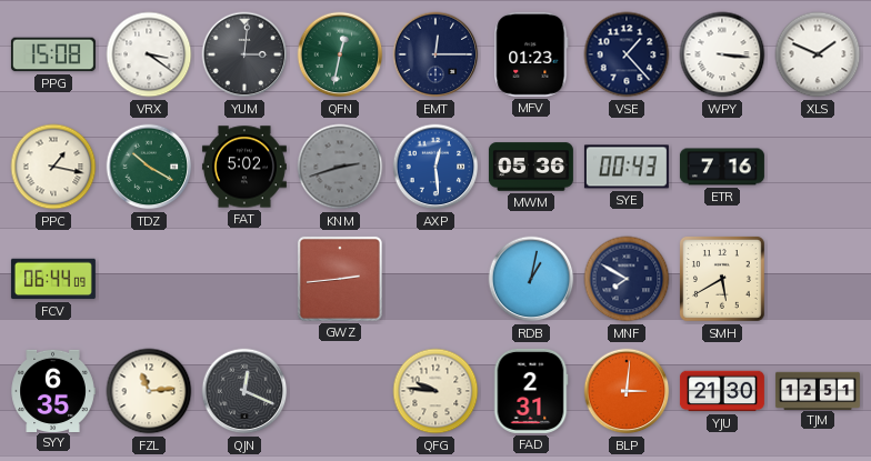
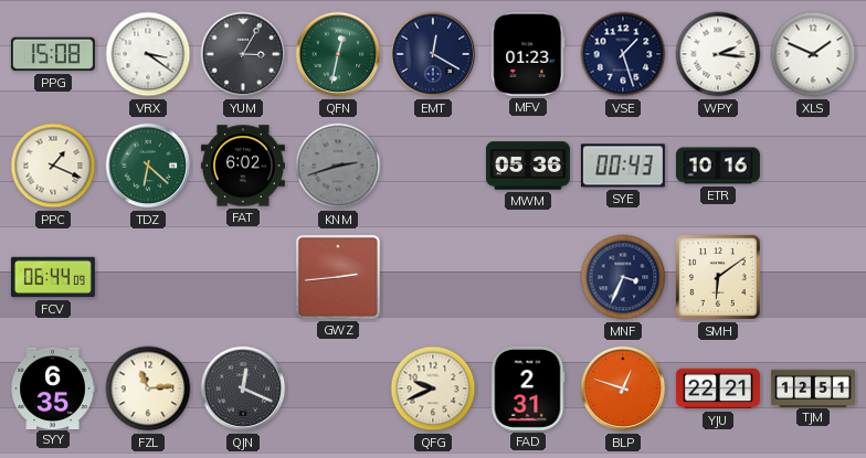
YUM: 3:01 -> 3:05 (243, 54)
EMT: 12:15 -> 12:20 (433, 54)
VSE: 1:23 -> 1:27 (623, 54)
WPY: 3:16 -> 2:16 (718, 54)
PPC: 1:17 -> 1:19 (53, 166)
TDZ: 10:20 -> 6:22 (148, 166)
FAT: 5:02 -> 6:02 (243, 166)
AXP: 12:29 -> none (436, 167)
ETR: 7:16 -> 10:16 (718, 166)
RDB: 1:02 -> none (531, 279)
MNF: 7:50 -> 3:34 (623, 277)
SMH: 5:40 -> 6:09 (718, 277)
QFG: 9:46 -> 9:41 (433, 388)
BLP: 3:01 -> 12:48 (623, 388)
YJU: 21:30 -> 22:21 (718, 388)
